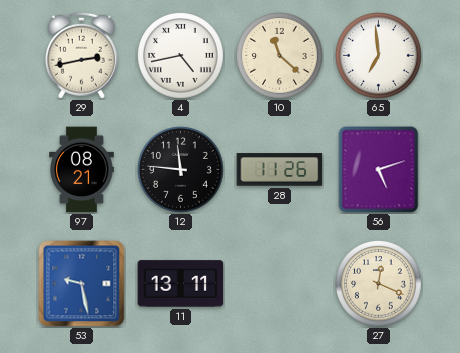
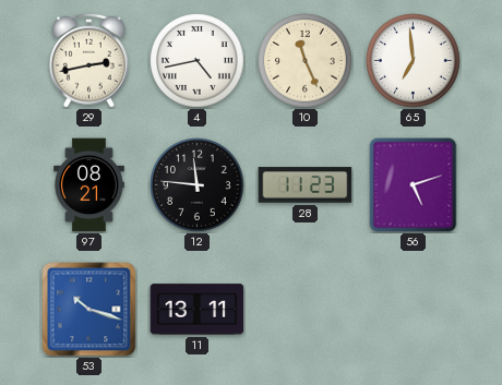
10: 11:22 -> 11:26 (306, 61)
28: 11:26 -> 11:23 (306, 185)
53: 9:28 -> 10:18 (89, 310)
27: 12:19 -> none (379, 284)
